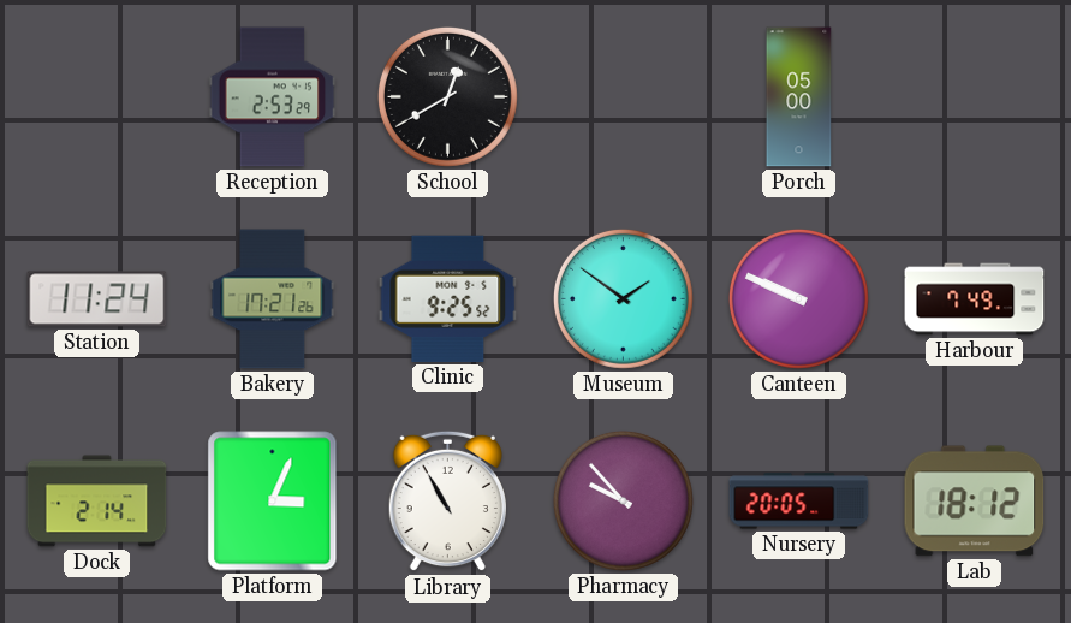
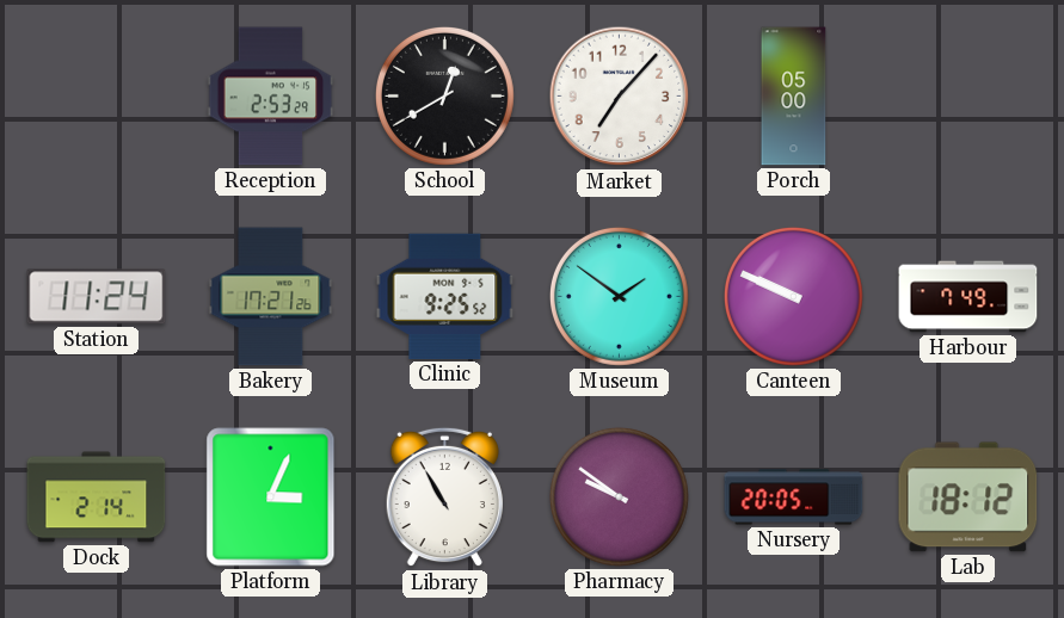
Market: none -> 7:07 (620, 97)
Pharmacy: 9:53 -> 9:51 (619, 496)
